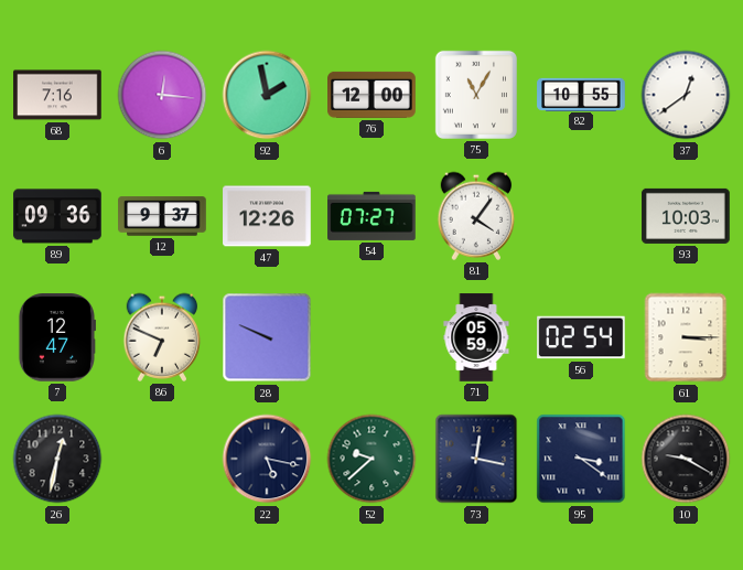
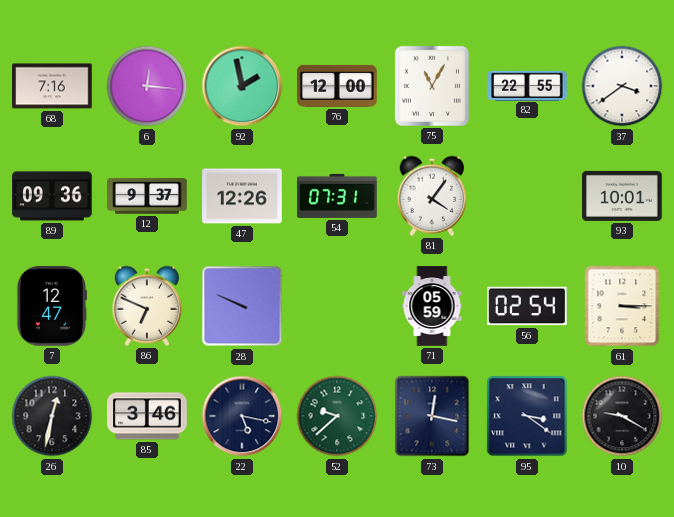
82: 10:55 -> 22:55 (527, 85)
37: 12:39 -> 3:39 (622, 86)
54: 07:27 -> 07:31 (337, 196)
93: 10:03 -> 10:01 (622, 196)
85: none -> 3:46 (147, 416)
